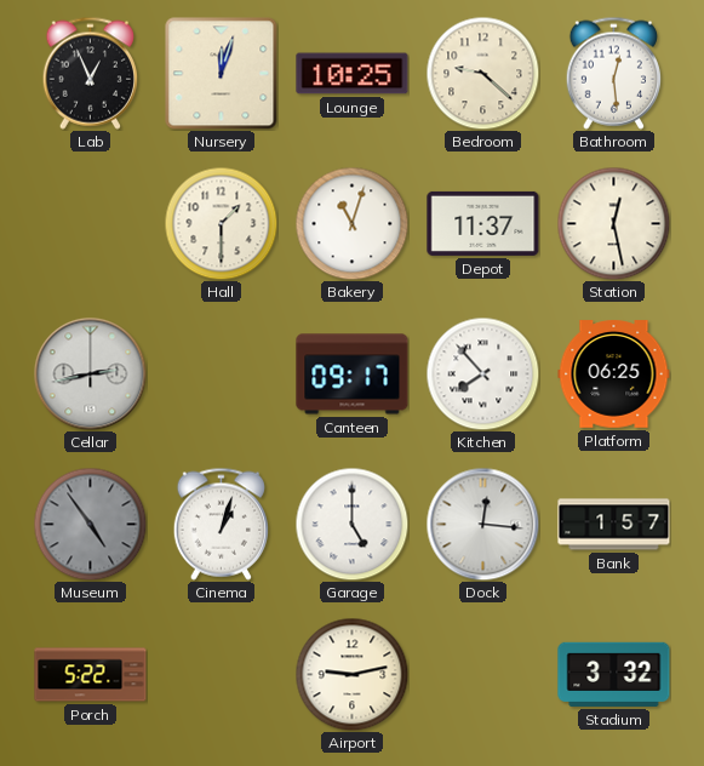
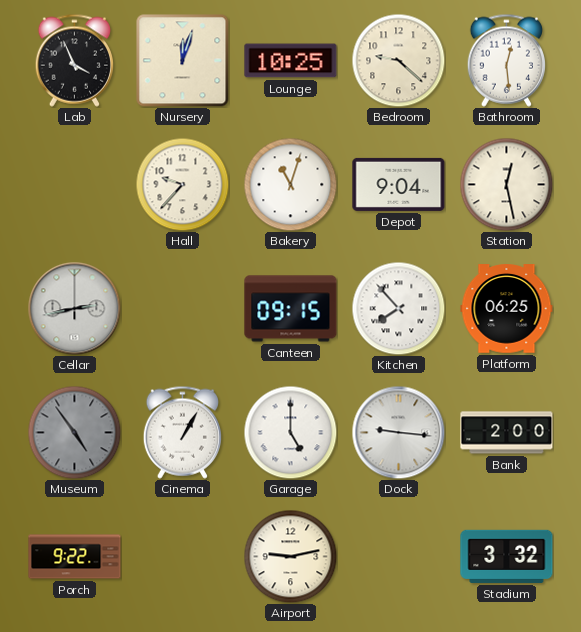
Lab: 12:56 -> 3:56 (74, 60)
Hall: 1:30 -> 9:37 (182, 184)
Depot: 11:37 -> 9:04 (399, 184)
Canteen: 09:17 -> 09:15 (291, 309)
Cinema: 1:03 -> 1:05 (182, 432)
Dock: 12:16 -> 9:16 (398, 432)
Bank: 1:57 -> 2:00 (507, 433)
Porch: 5:22 -> 9:22 (75, 557)
